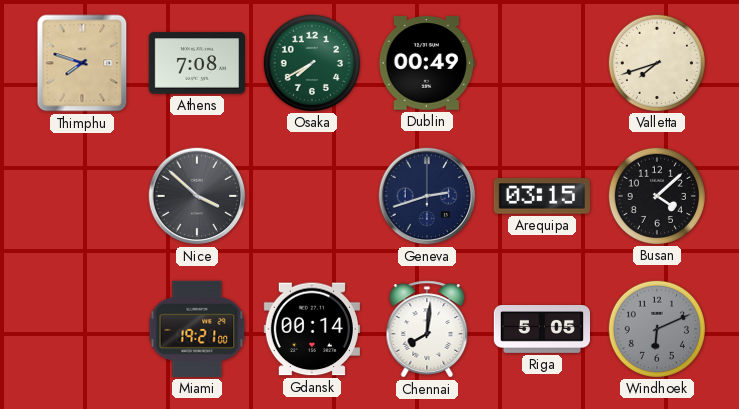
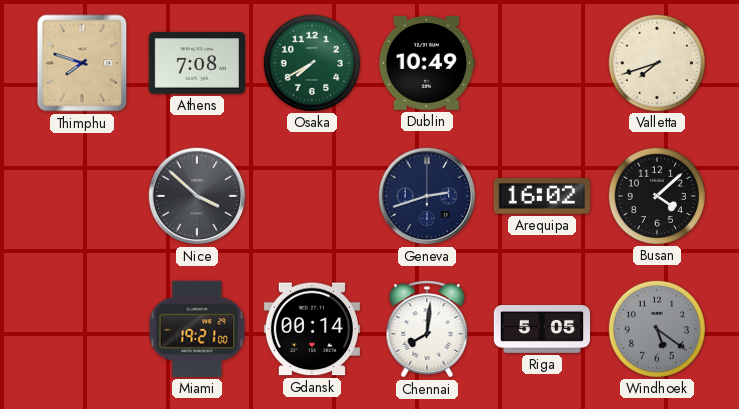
Dublin: 00:49 -> 10:49 (427, 63)
Arequipa: 03:15 -> 16:02 (542, 196)
Windhoek: 6:11 -> 5:21 (656, 328)
